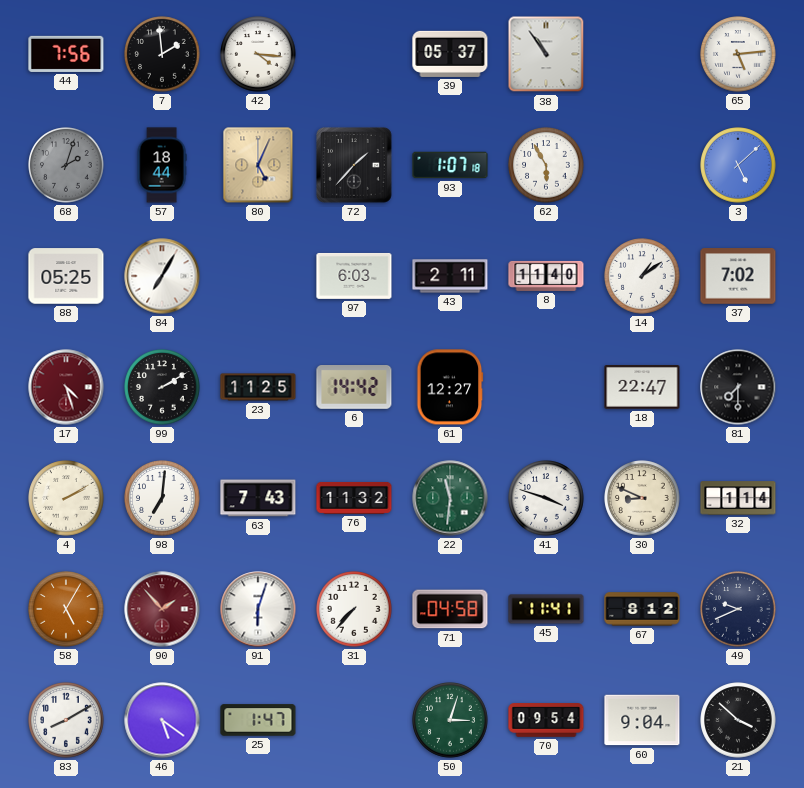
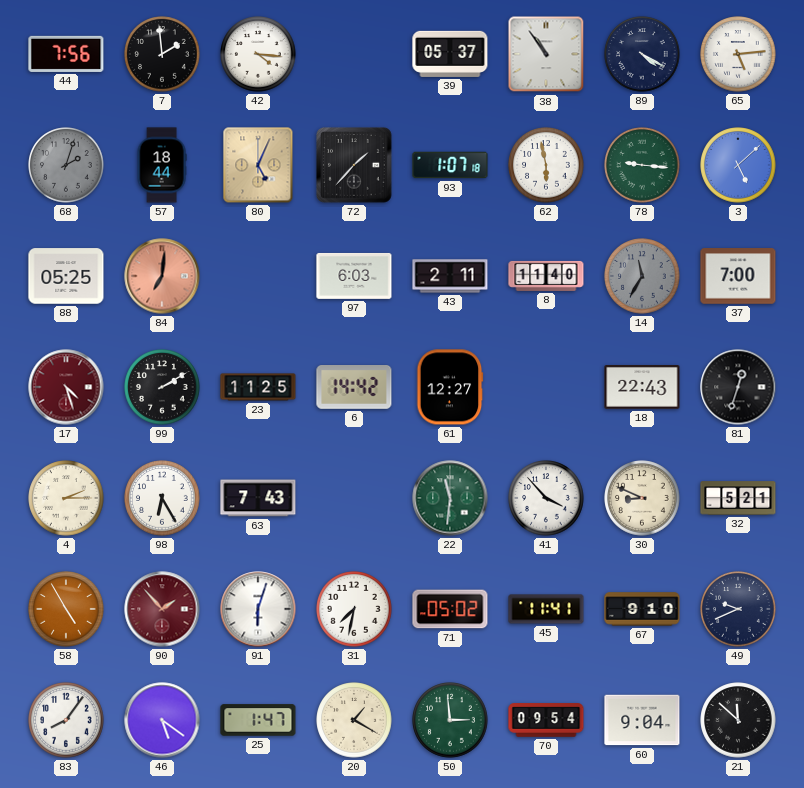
89: none -> 4:20 (642, 54)
62: 5:55 -> 5:58 (546, 165)
78: none -> 9:16 (642, 165)
84: 7:05 -> 7:01 (162, 276)
84 dial: white -> salmon (162, 276)
14: 1:09 -> 11:35 (642, 276)
14 dial: white -> grey (642, 276)
37: 7:02 -> 7:00 (738, 276)
18: 22:47 -> 22:43 (642, 388)
81: 7:30 -> 12:33 (738, 387)
4: 2:10 -> 2:15 (66, 498)
98: 7:01 -> 6:25 (162, 498)
76: 11:32 -> none (354, 498)
41: 3:48 -> 3:53 (546, 498)
32: 1:14 -> 5:21 (738, 498)
58: 5:05 -> 4:55 (66, 609)
31: 7:37 -> 7:32 (354, 609)
71: 04:58 -> 05:02 (450, 609)
67: 8:12 -> 9:10 (642, 609)
83: 8:10 -> 8:06 (66, 720)
20: none -> 1:20 (354, 720)
50: 3:03 -> 2:59 (450, 720)
21: 3:52 -> 11:52 (738, 720)
